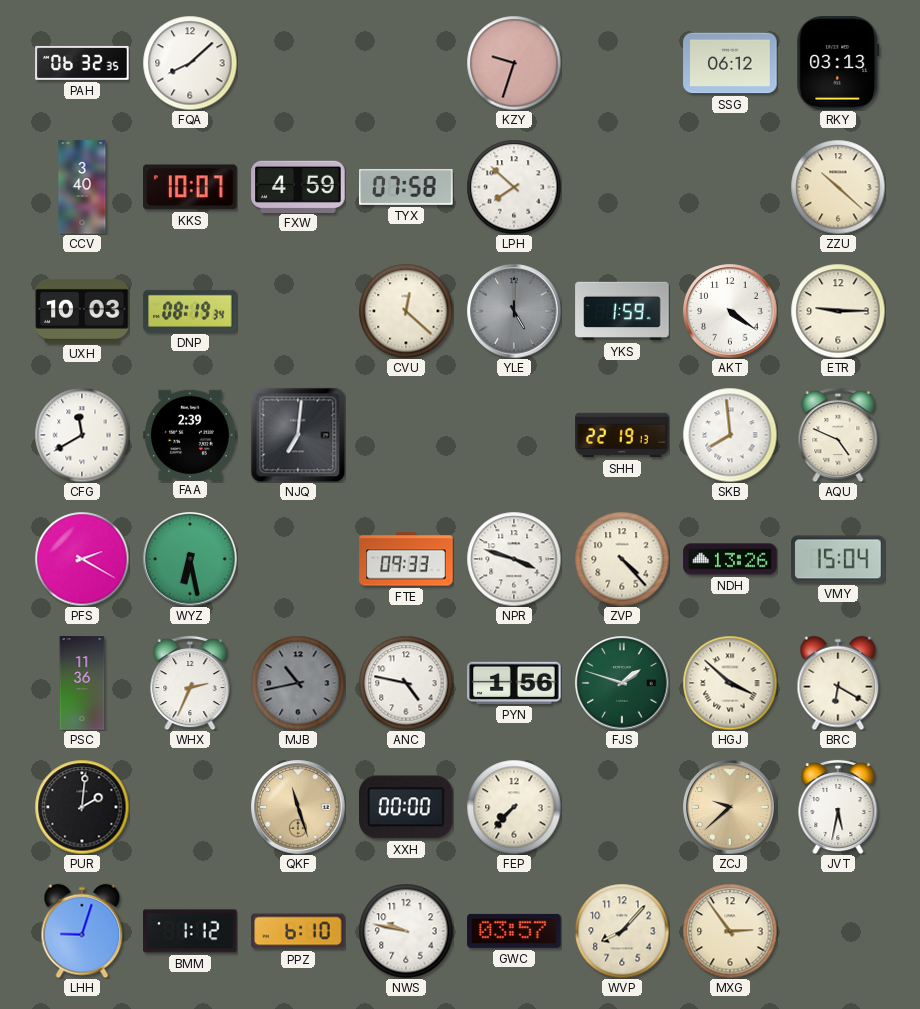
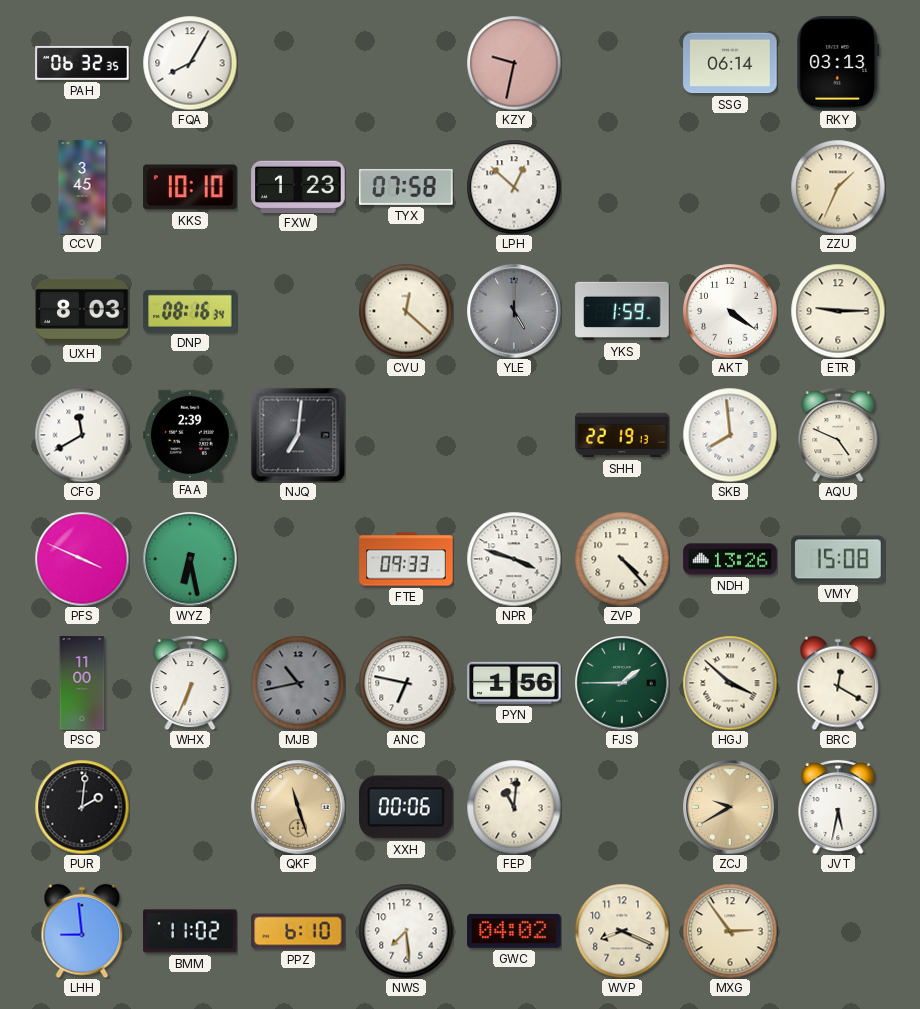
FQA: 8:08 -> 8:05 (190, 63)
KZY: 9:33 -> 9:32 (514, 63)
SSG: 06:12 -> 06:14 (730, 63)
CCV: 3:40 -> 3:45 (82, 187)
KKS: 10:07 -> 10:10 (190, 187)
FXW: 4:59 -> 1:23 (298, 186)
LPH: 7:52 -> 12:52 (514, 187)
ZZU: 10:22 -> 1:34 (838, 187)
UXH: 10:03 -> 8:03 (82, 311)
DNP: 08:19 -> 08:16 (190, 311)
PFS: 2:20 -> 3:49 (82, 559)
VMY: 15:04 -> 15:08 (838, 559)
PSC: 11:36 -> 11:00 (82, 683)
WHX: 2:34 -> 6:34 (190, 683)
ANC: 4:47 -> 6:47 (406, 683)
FJS: 1:48 -> 1:45 (622, 683)
BRC: 6:20 -> 12:20 (838, 683)
XXH: 00:00 -> 00:06 (407, 807)
FEP: 7:37 -> 11:01 (514, 807)
ZCJ: 9:38 -> 9:40 (730, 807)
LHH: 9:03 -> 8:59 (82, 931)
BMM: 1:12 -> 11:02 (190, 931)
NWS: 9:47 -> 7:29 (406, 931)
GWC: 03:57 -> 04:02 (514, 931)
WVP: 8:07 -> 8:19 (622, 931)
